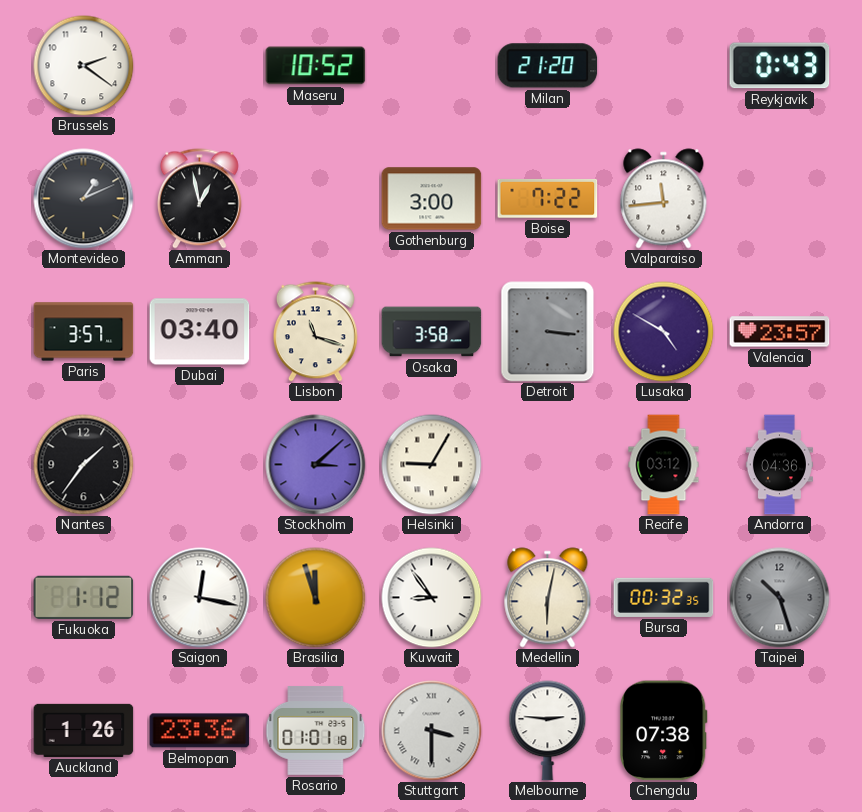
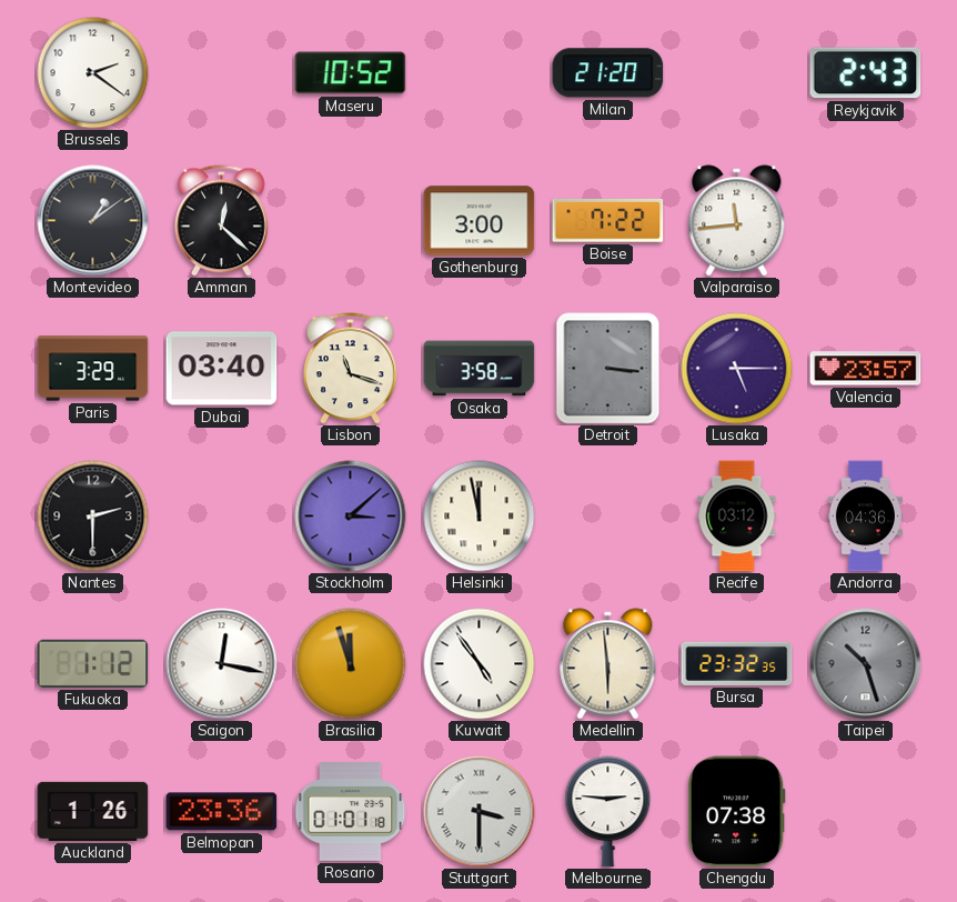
Reykjavik: 0:43 -> 2:43 (866, 73)
Montevideo: 1:11 -> 1:09 (93, 221)
Amman: 12:58 -> 12:22 (221, 221)
Paris: 3:57 -> 3:29 (93, 369)
Lusaka: 4:50 -> 5:15 (737, 369)
Nantes: 1:36 -> 2:30 (93, 517)
Helsinki: 9:05 -> 11:58 (480, 517)
Kuwait: 8:54 -> 4:54 (480, 664)
Medellin: 6:02 -> 5:59 (608, 664)
Bursa: 00:32 -> 23:32 (737, 663)
